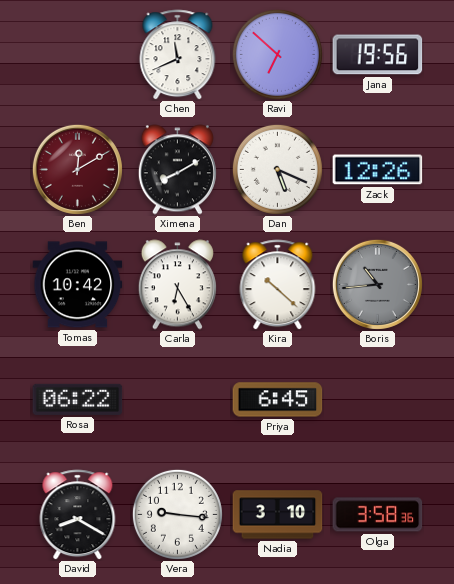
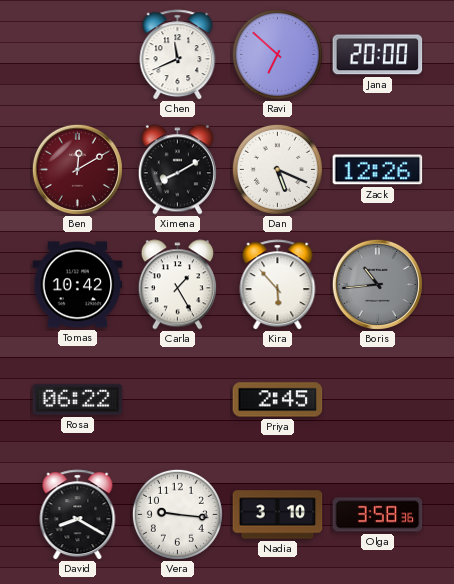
Jana: 19:56 -> 20:00 (378, 55)
Carla: 6:25 -> 1:25 (177, 285)
Kira: 10:22 -> 5:53 (278, 285)
Priya: 6:45 -> 2:45 (278, 400)
